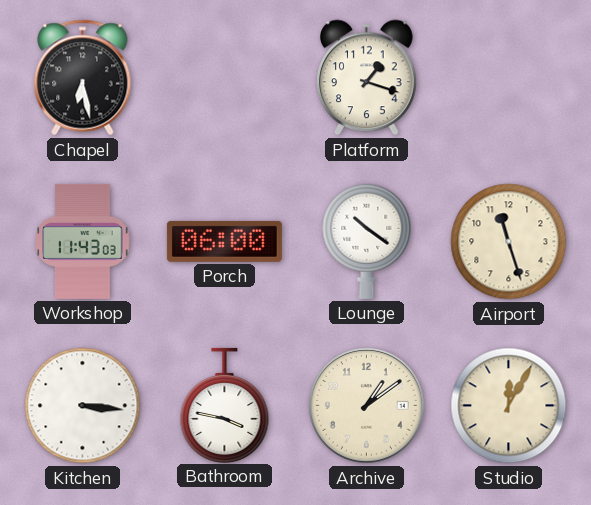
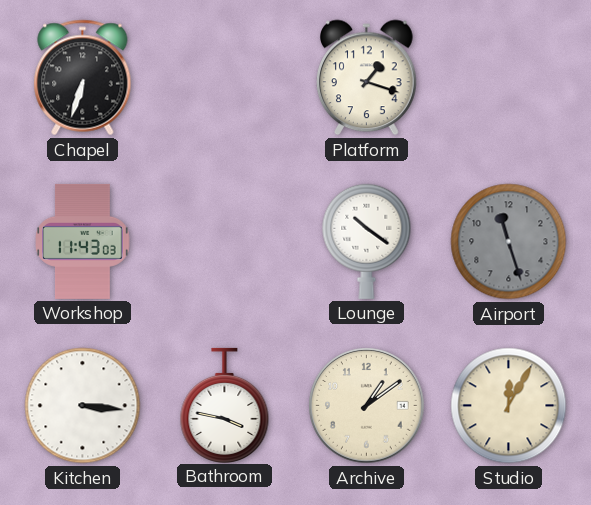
Chapel: 6:28 -> 6:33 (83, 78)
Porch: 06:00 -> none (224, 241)
Airport dial: cream -> grey (509, 242)
